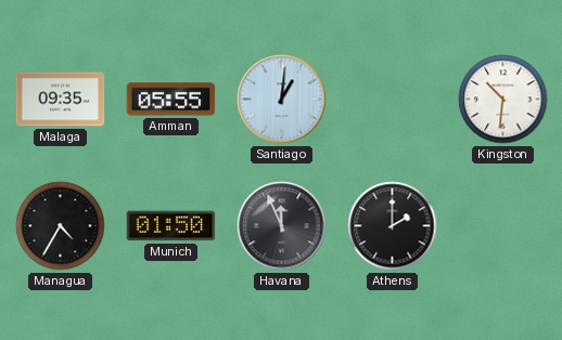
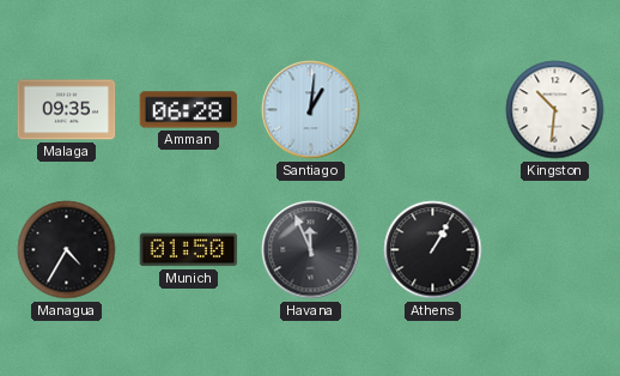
Amman: 05:55 -> 06:28 (189, 110)
Athens: 2:00 -> 1:05 (433, 250)
